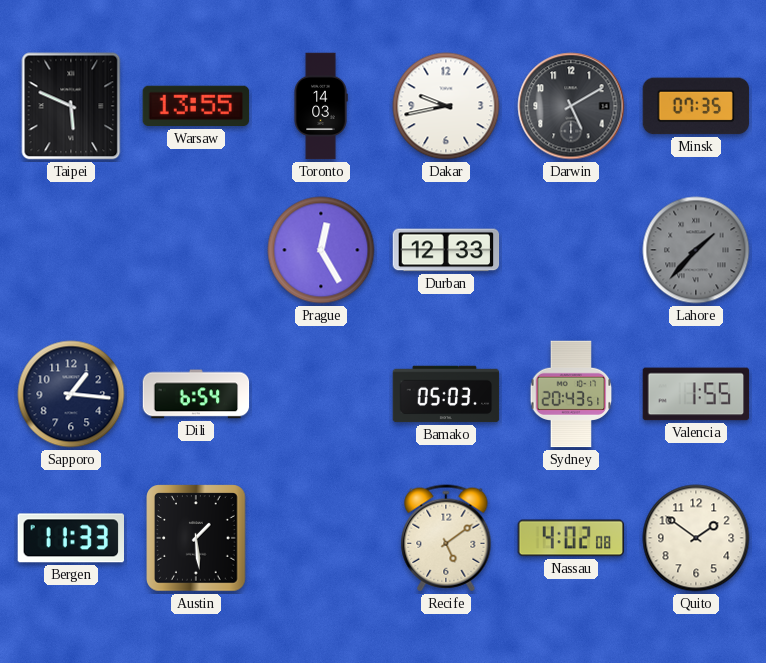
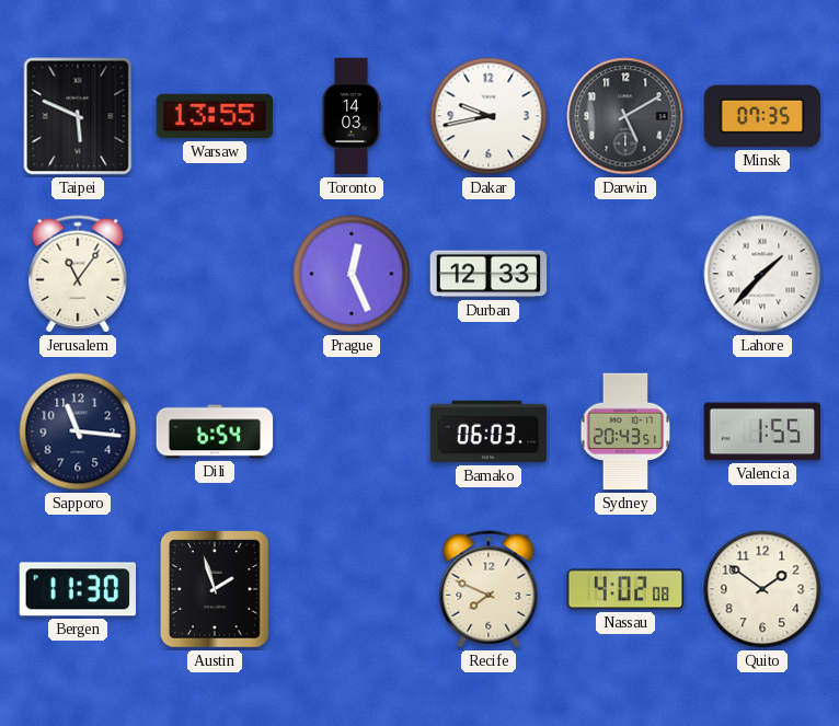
Jerusalem: none -> 11:06 (78, 274)
Prague: 12:25 -> 12:26 (352, 274)
Lahore dial: grey -> white (762, 274)
Sapporo: 1:16 -> 11:16 (78, 431)
Bamako: 05:03 -> 06:03 (489, 431)
Bergen: 11:33 -> 11:30 (77, 589)
Austin: 1:29 -> 1:57 (215, 589)
Recife: 5:09 -> 7:49 (489, 589)
